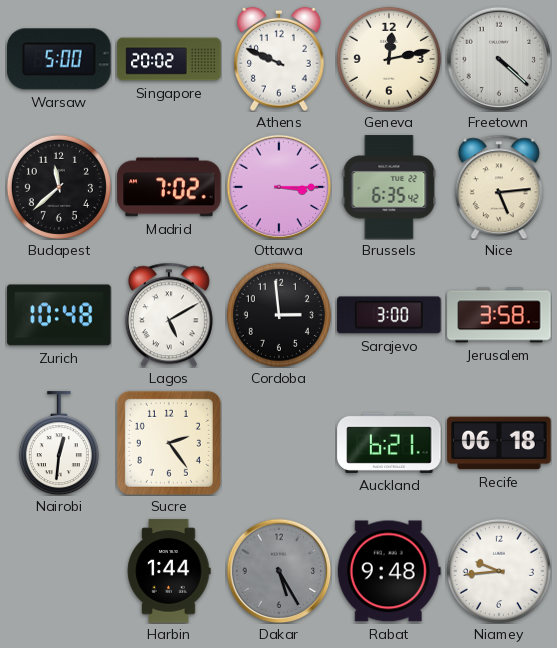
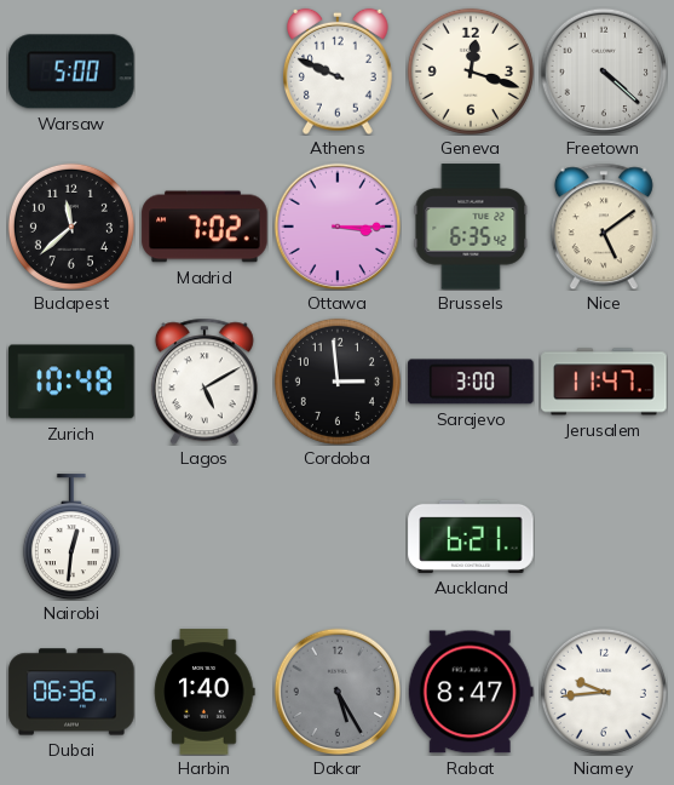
Singapore: 20:02 -> none (169, 59)
Geneva: 12:13 -> 12:18 (471, 71)
Nice: 5:14 -> 5:09 (604, 227)
Jerusalem: 3:58 -> 11:47 (604, 382)
Sucre: 2:24 -> none (169, 443)
Recife: 06:18 -> none (499, 443)
Dubai: none -> 06:36 (71, 692)
Harbin: 1:44 -> 1:40 (204, 692)
Rabat: 9:48 -> 8:47 (471, 692)
